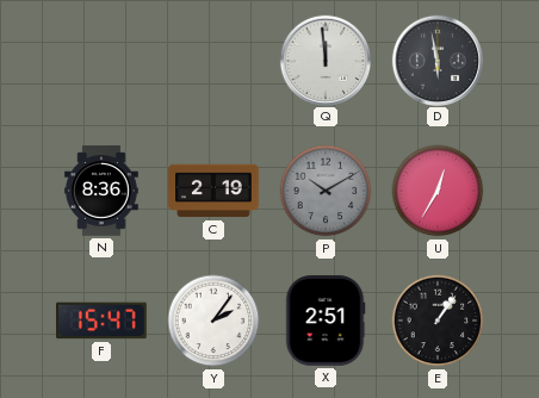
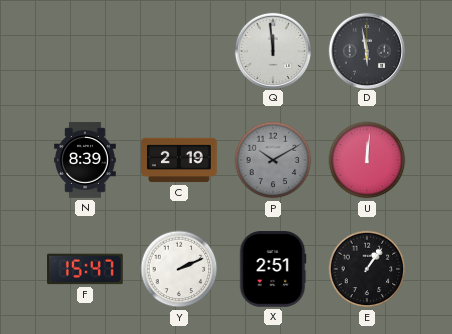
N: 8:36 -> 8:39 (85, 160)
U: 12:35 -> 12:01 (367, 160)
Y: 2:06 -> 2:11 (179, 269)
